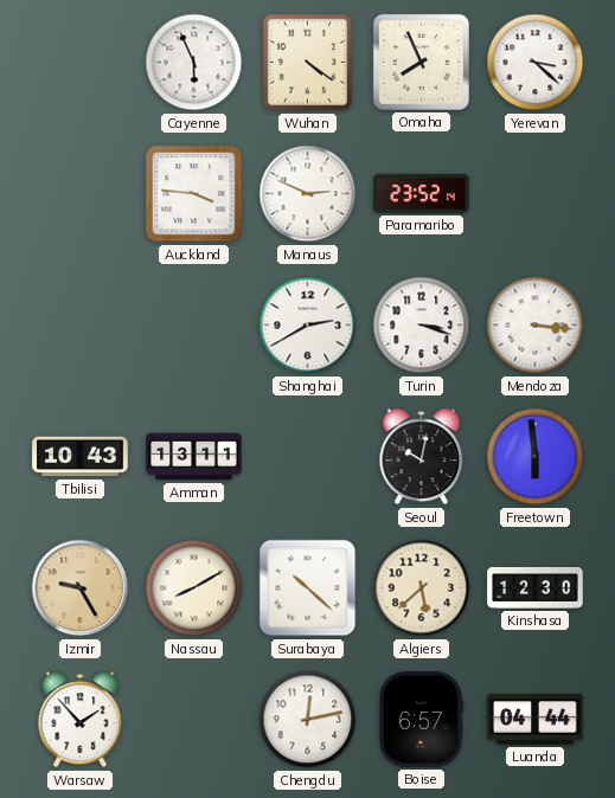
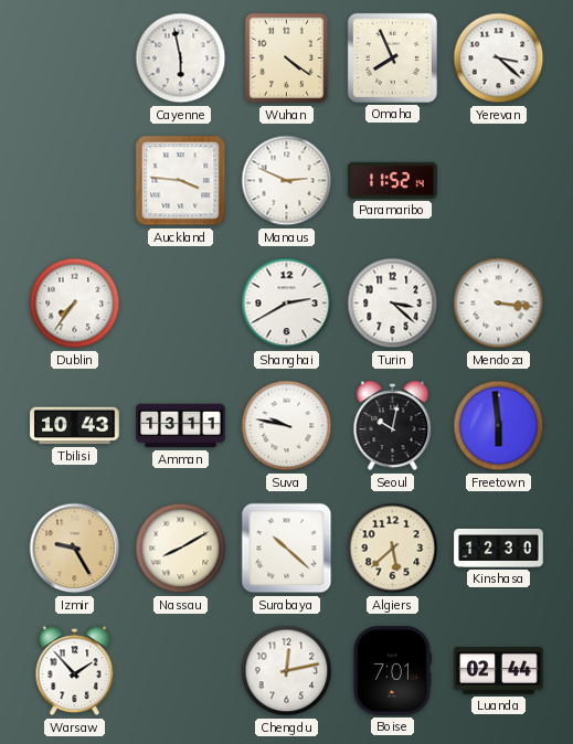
Cayenne: 5:56 -> 5:58 (181, 59)
Paramaribo: 23:52 -> 11:52 (393, 180)
Dublin: none -> 7:36 (75, 304)
Turin: 3:18 -> 3:22 (393, 304)
Suva: none -> 9:47 (287, 426)
Boise: 6:57 -> 7:01 (392, 671)
Luanda: 04:44 -> 02:44 (499, 671)
